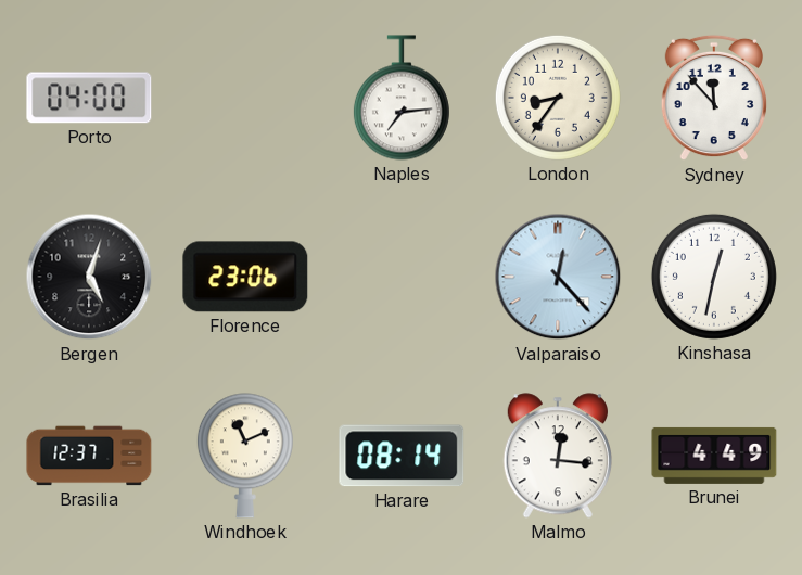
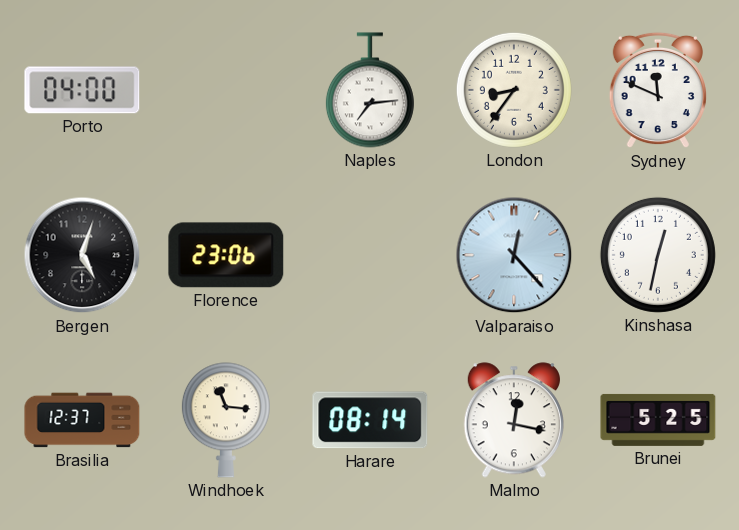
Sydney: 11:53 -> 11:49 (658, 90)
Windhoek: 11:11 -> 11:16 (226, 420)
Malmo: 12:16 -> 12:17 (514, 420)
Brunei: 4:49 -> 5:25 (658, 420)
